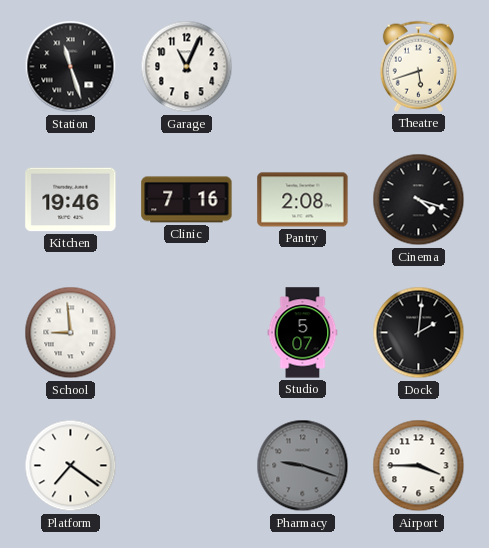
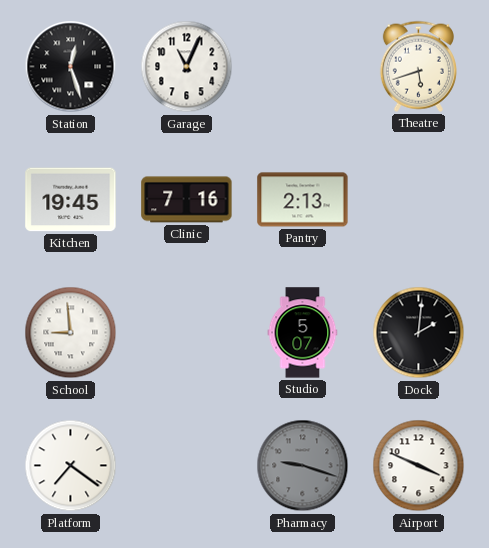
Station: 11:27 -> 12:27 (71, 67)
Kitchen: 19:46 -> 19:45 (71, 200)
Pantry: 2:08 -> 2:13 (303, 200)
Cinema: 4:18 -> none (419, 200)
Airport: 3:45 -> 3:49 (419, 466)
